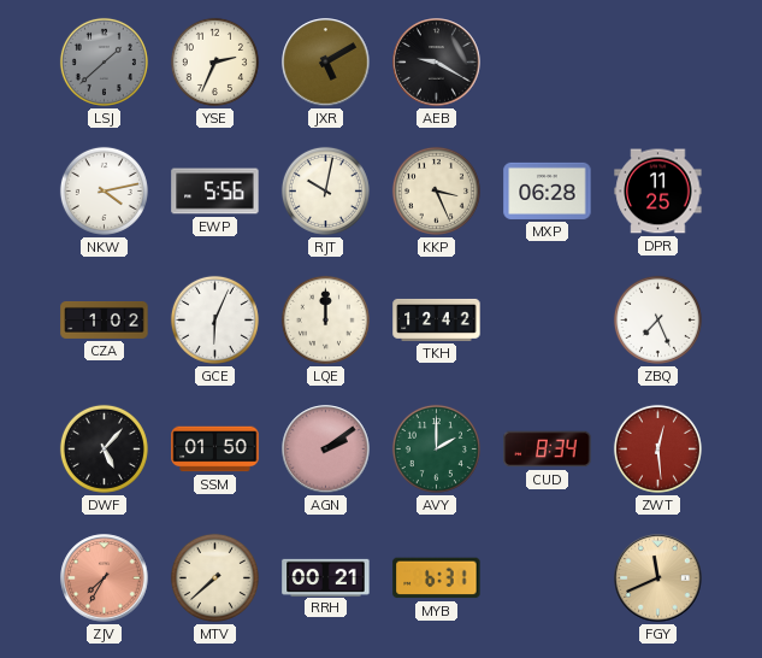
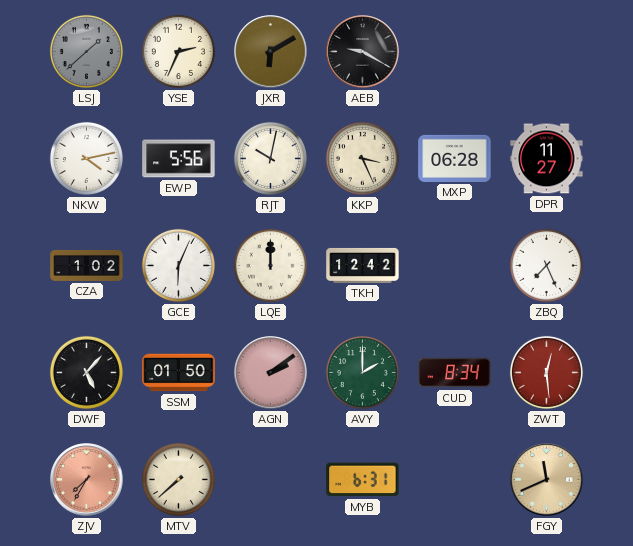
JXR: 5:10 -> 6:10 (271, 52)
DPR: 11:25 -> 11:27 (547, 159)
RRH: 00:21 -> none (326, 577)
